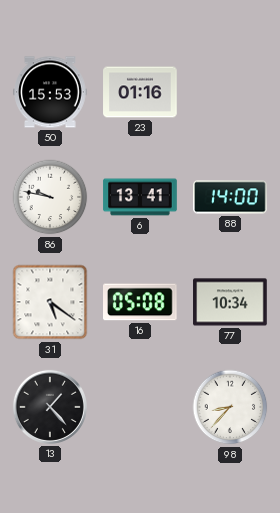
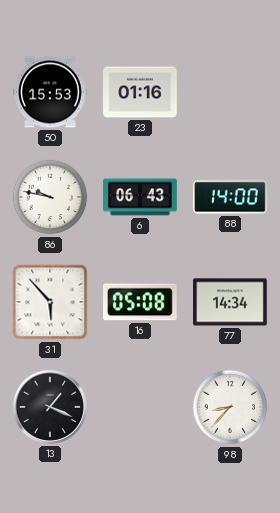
6: 13:41 -> 06:43 (140, 197)
31: 5:21 -> 5:53 (50, 302)
77: 10:34 -> 14:34 (230, 302)
13: 1:23 -> 1:19 (50, 407)
